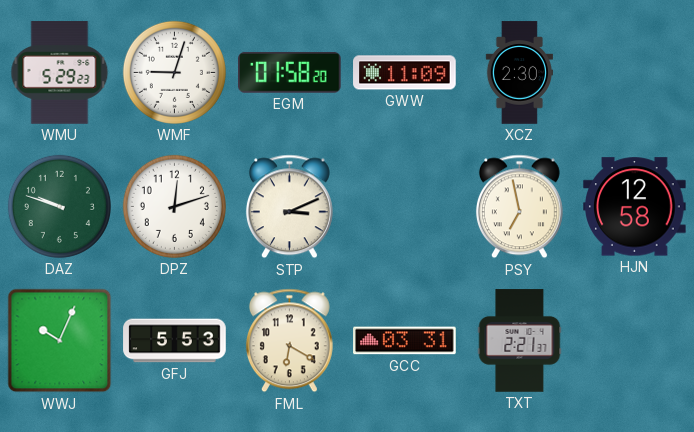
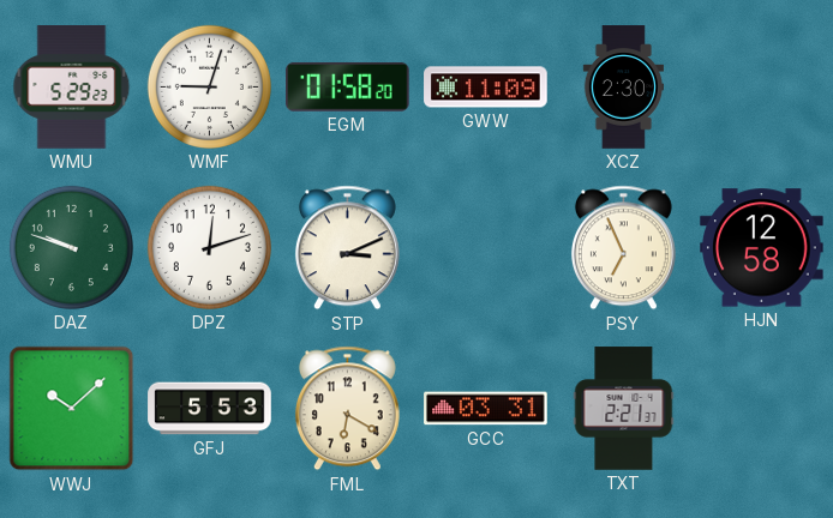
PSY: 6:58 -> 6:56 (623, 248)
WWJ: 10:04 -> 10:08 (72, 409)
